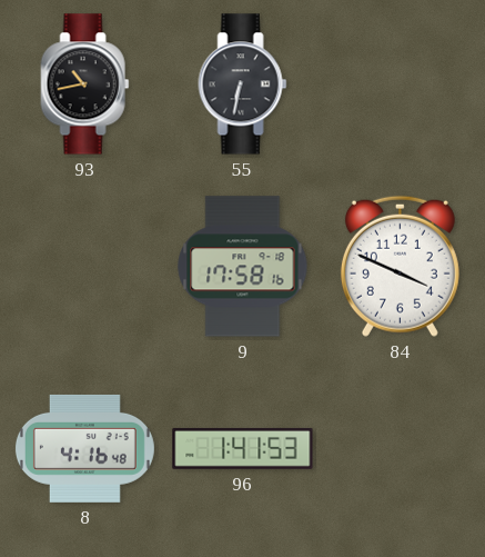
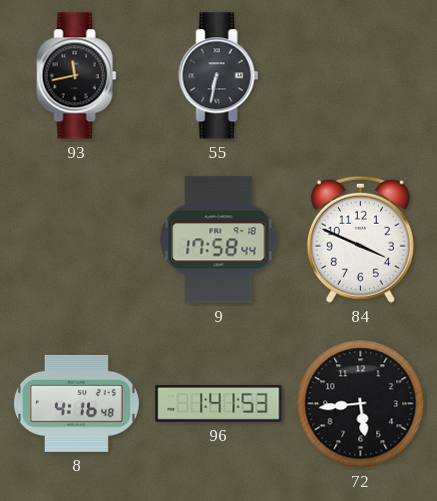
93: 10:43 -> 11:43 (77, 76)
9: 17:58:16 -> 17:58:44 (219, 240)
72: none -> 5:44 (361, 404)
